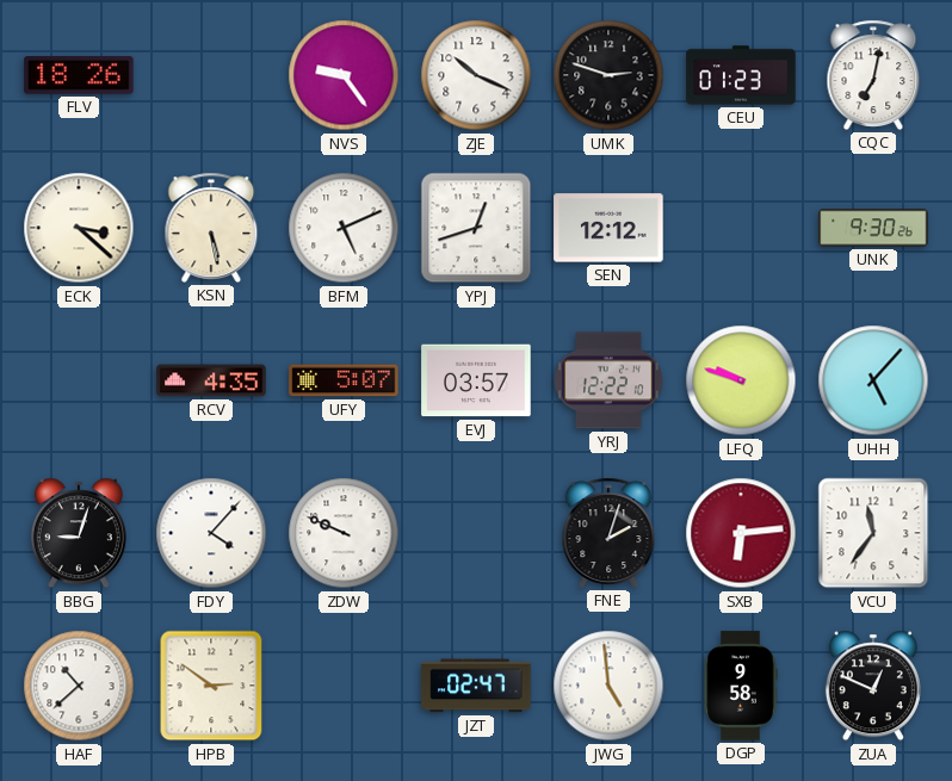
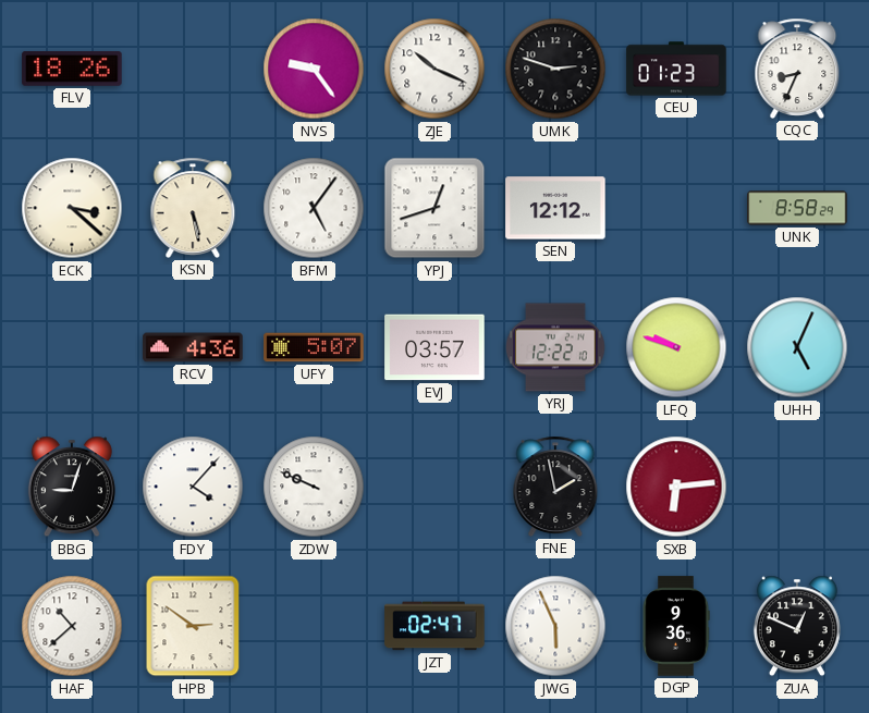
CQC: 7:02 -> 8:34 (797, 69)
BFM: 5:11 -> 5:06 (314, 208)
UNK: 9:30 -> 8:58 (797, 208)
RCV: 4:35 -> 4:36 (193, 347)
UHH: 5:07 -> 5:04 (797, 347)
FNE: 2:03 -> 1:58 (555, 487)
VCU: 11:36 -> none (873, 533)
JWG: 4:59 -> 5:56 (555, 626)
DGP: 9:58 -> 9:36 (676, 626)
